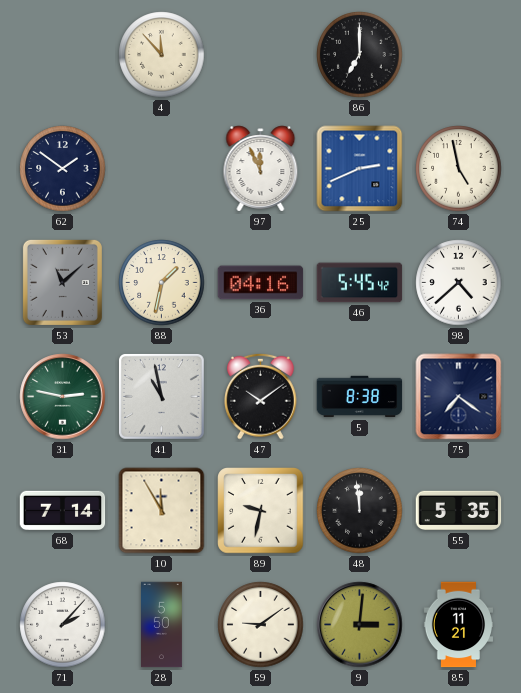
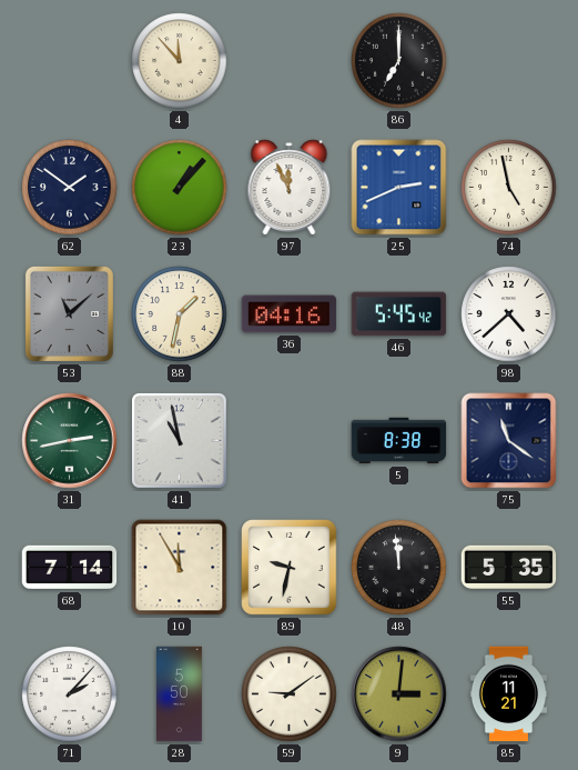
23: none -> 1:07 (180, 188)
31: 2:47 -> 2:43 (70, 441)
47: 10:09 -> none (261, 396)
75: 7:21 -> 11:21 (509, 441)
